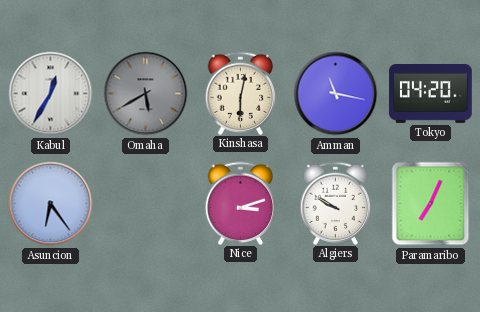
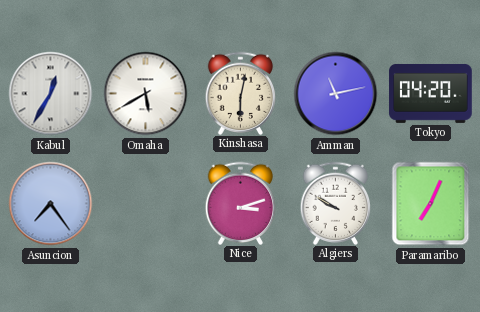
Omaha dial: grey -> white (146, 94)
Amman: 11:17 -> 11:13 (336, 94)
Asuncion: 6:24 -> 7:24 (51, 204)
